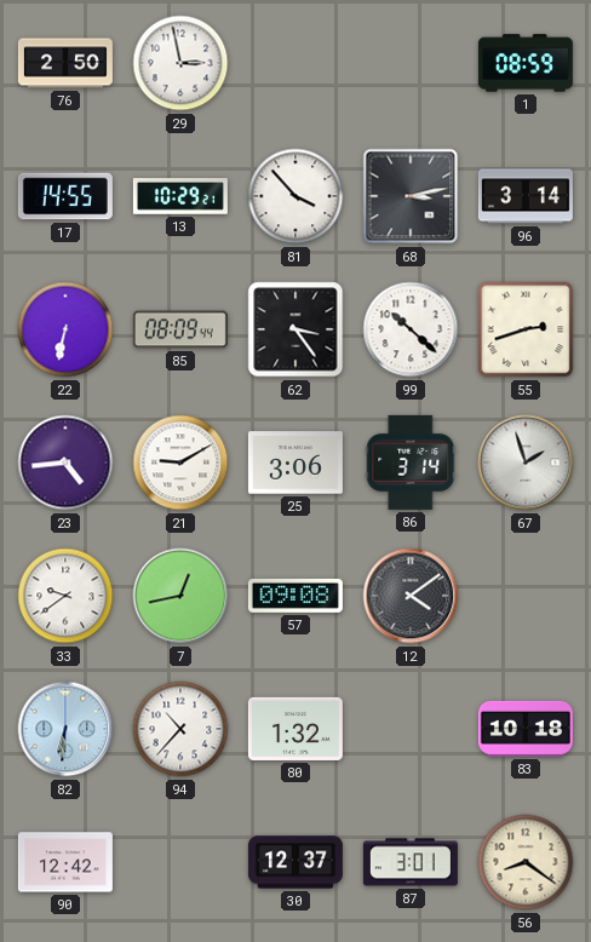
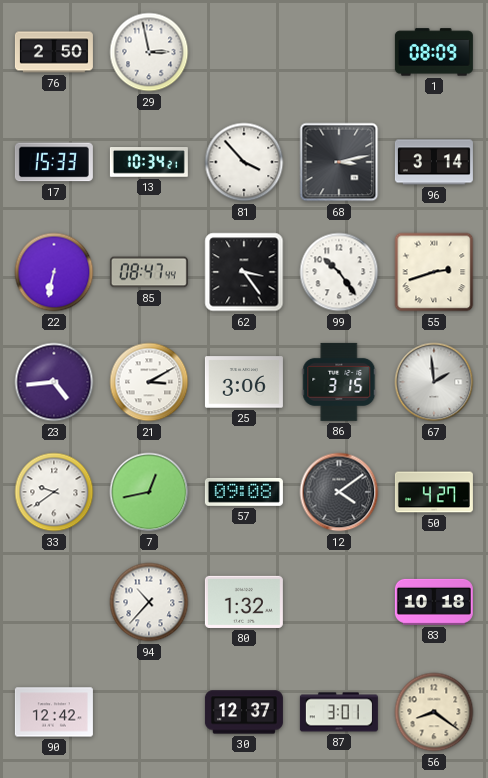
1: 08:59 -> 08:09 (434, 52)
17: 14:55 -> 15:33 (54, 162)
13: 10:29 -> 10:34 (149, 163)
85: 08:09 -> 08:47 (149, 272)
99: 10:22 -> 10:24 (339, 272)
21: 9:10 -> 3:10 (149, 382)
86: 3:14 -> 3:15 (339, 382)
67: 1:57 -> 1:59 (434, 382)
50: none -> 4:27 (434, 492)
82: 6:31 -> none (65, 729)
